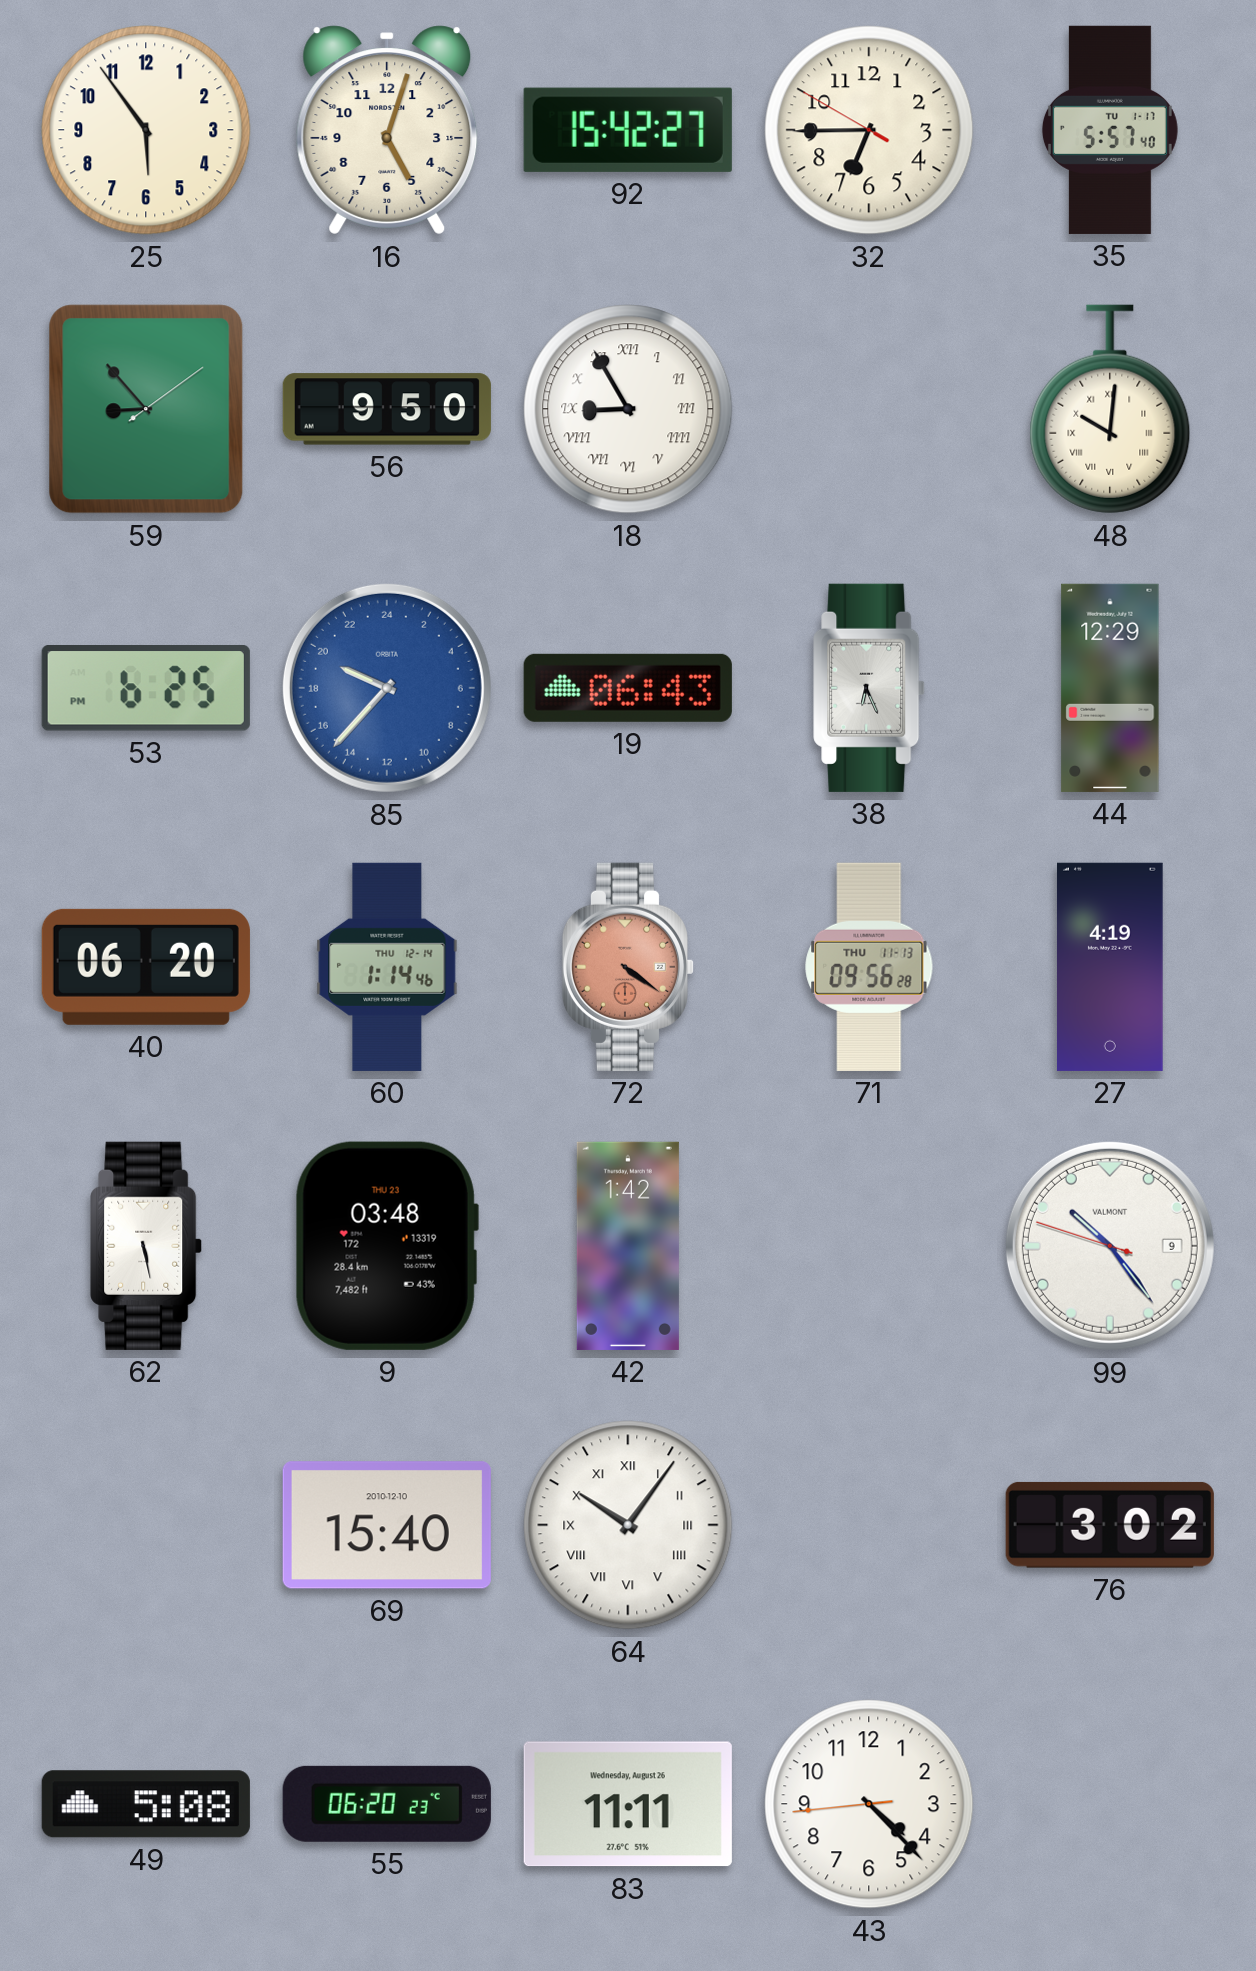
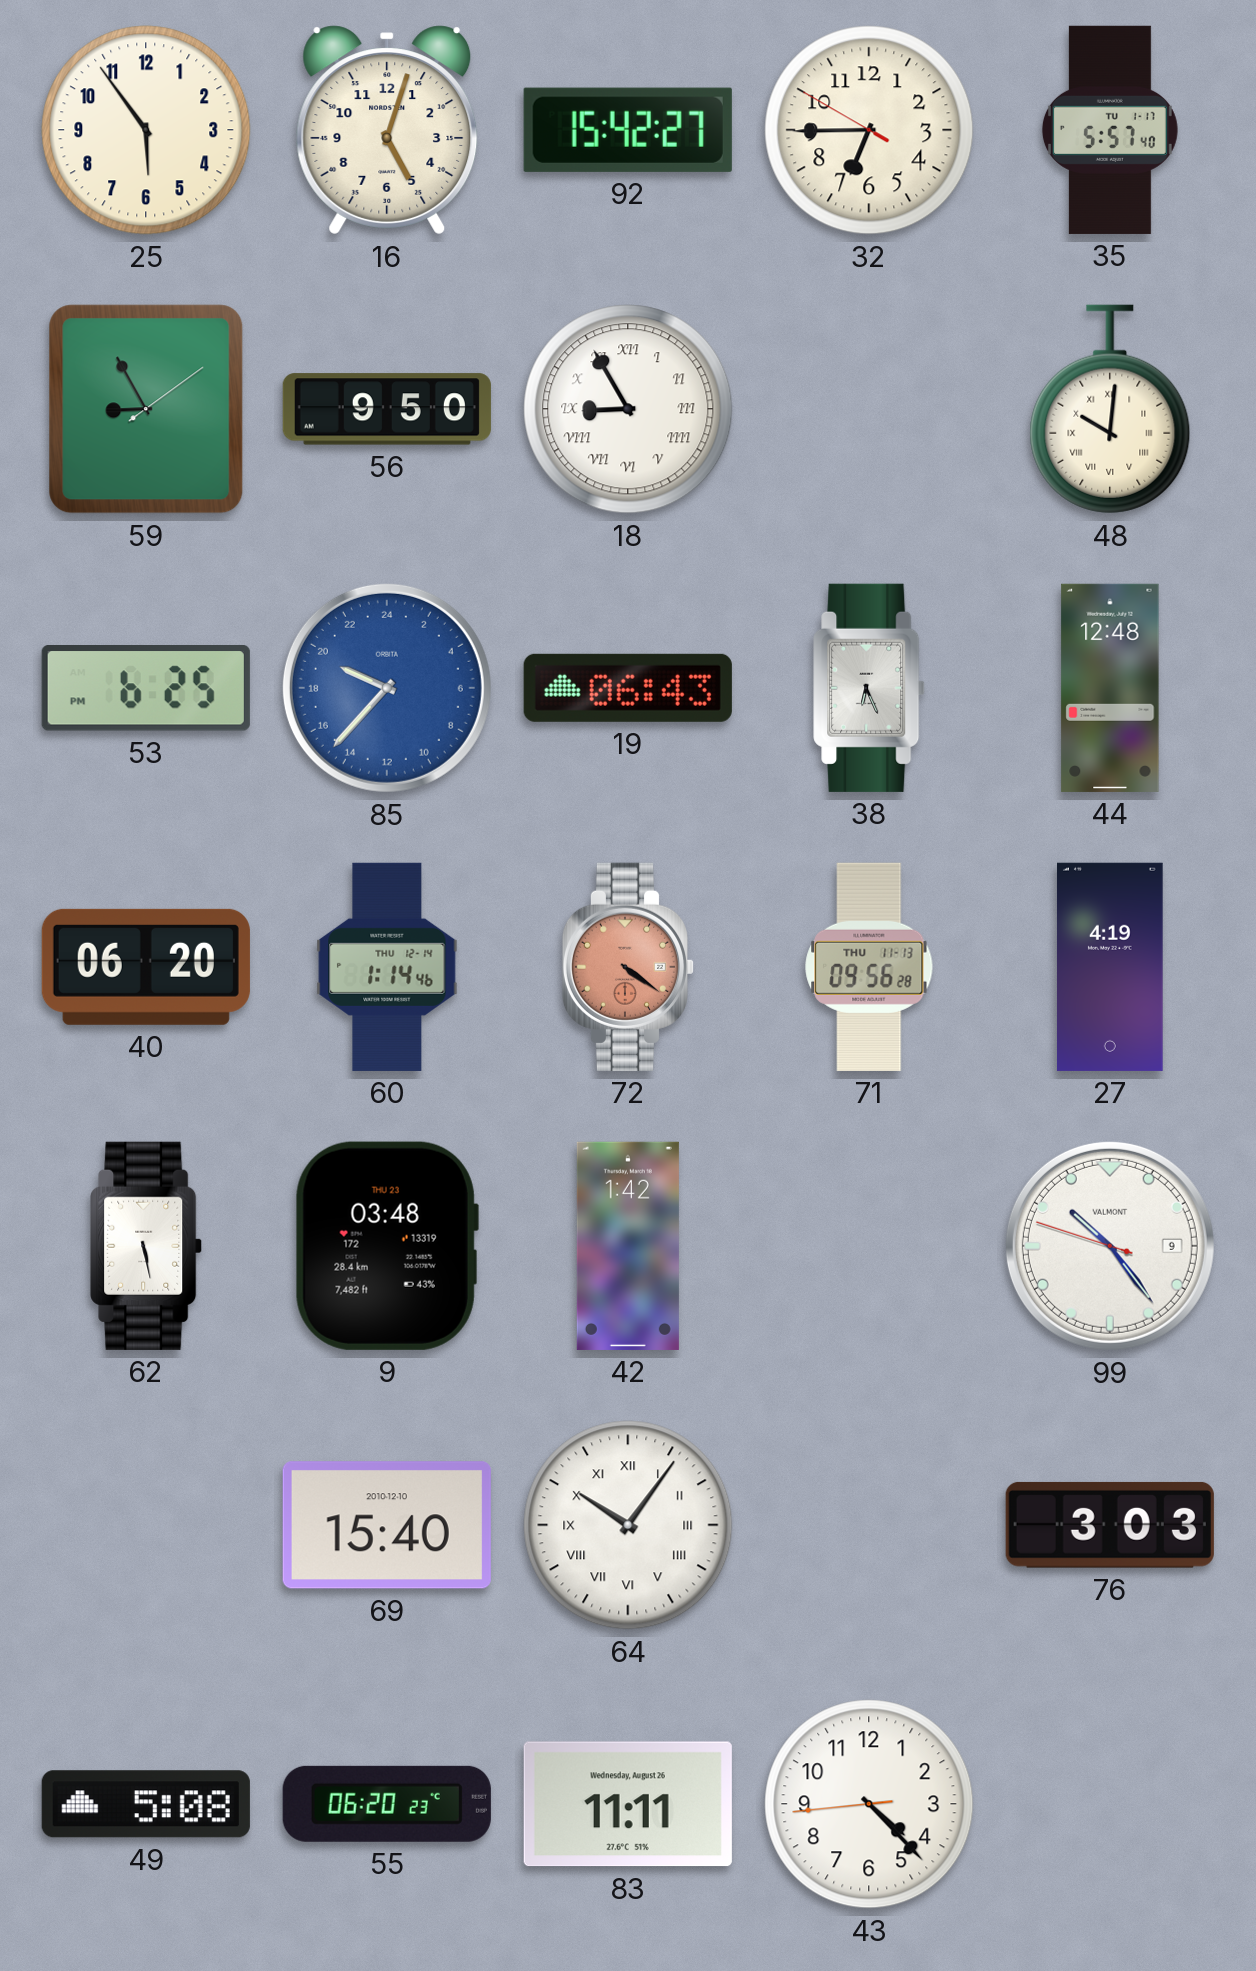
59: 8:53 -> 8:55 (146, 409)
44: 12:29 -> 12:48 (1110, 688)
76: 3:02 -> 3:03 (1110, 1525)
